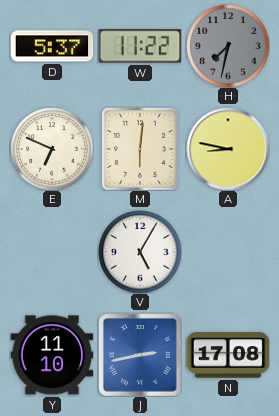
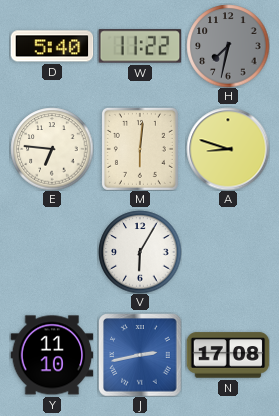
D: 5:37 -> 5:40 (52, 46)
E: 6:49 -> 6:46 (52, 149)
A: 8:47 -> 8:48 (228, 149)
V: 5:05 -> 6:05 (140, 252)
